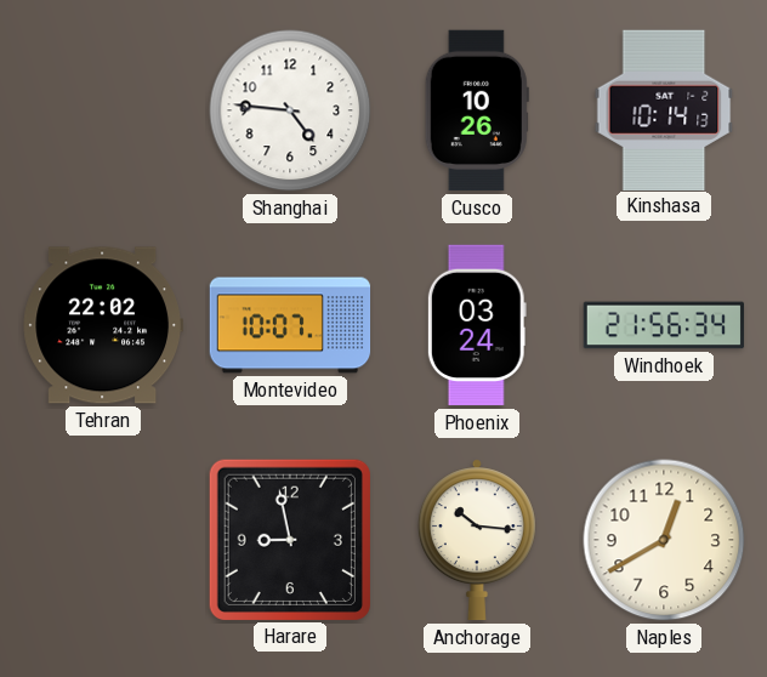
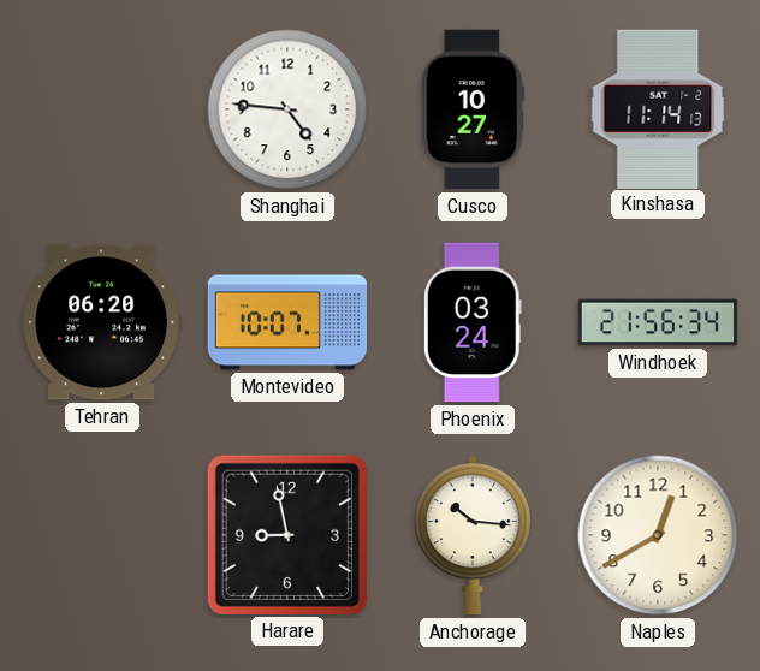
Cusco: 10:26 -> 10:27 (473, 109)
Kinshasa: 10:14 -> 11:14 (658, 108)
Tehran: 22:02 -> 06:20 (101, 322)
